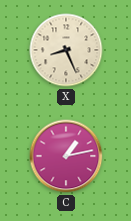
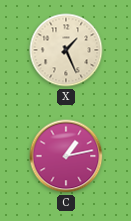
X: 8:26 -> 1:26 (66, 50)
